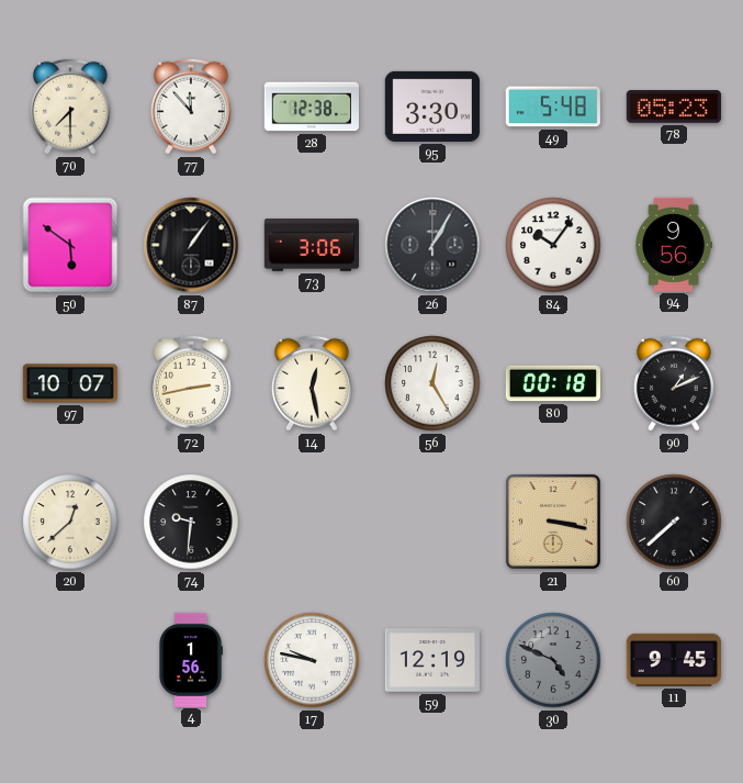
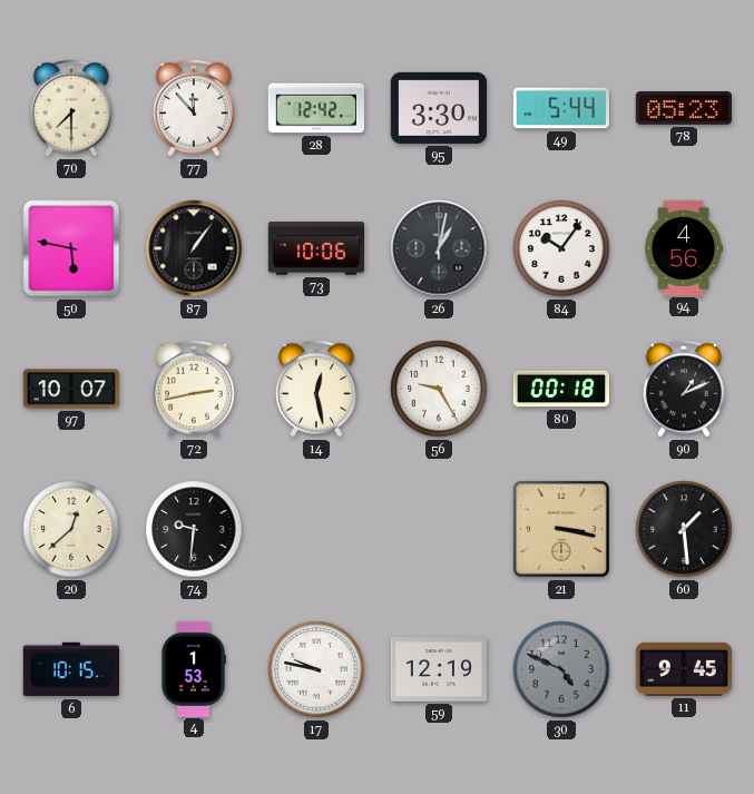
28: 12:38 -> 12:42 (316, 108)
49: 5:48 -> 5:44 (561, 108)
50: 5:51 -> 5:47 (71, 248)
73: 3:06 -> 10:06 (316, 249)
26: 1:05 -> 1:02 (439, 248)
94: 9:56 -> 4:56 (684, 247)
56: 12:25 -> 9:25 (439, 389)
60: 7:38 -> 1:29 (684, 529)
6: none -> 10:15 (70, 669)
4: 1:56 -> 1:53 (194, 668)
